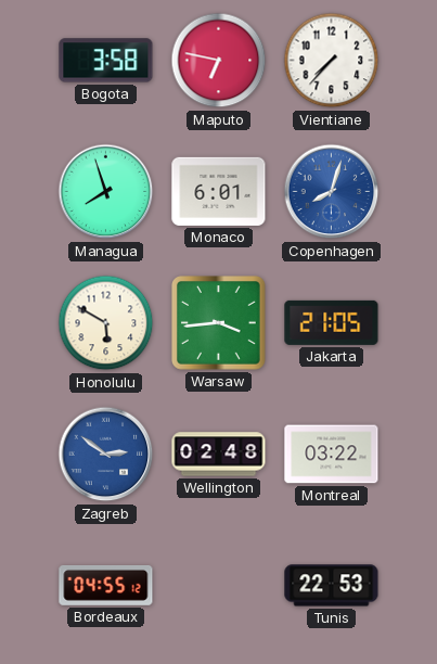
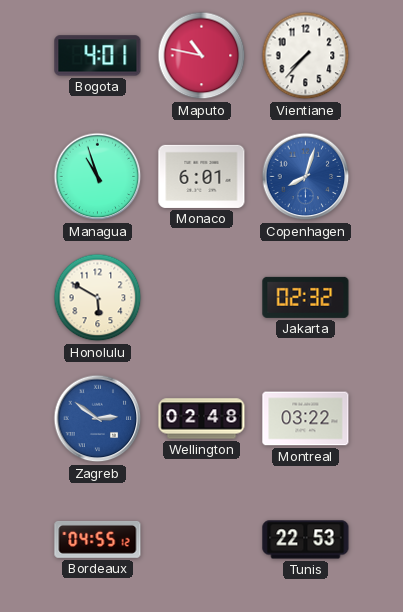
Bogota: 3:58 -> 4:01 (98, 56)
Maputo: 6:47 -> 10:47 (202, 56)
Managua: 7:57 -> 10:57 (98, 177)
Warsaw: 3:44 -> none (219, 323)
Jakarta: 21:05 -> 02:32 (306, 297)
